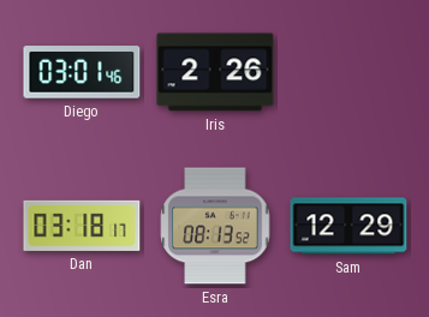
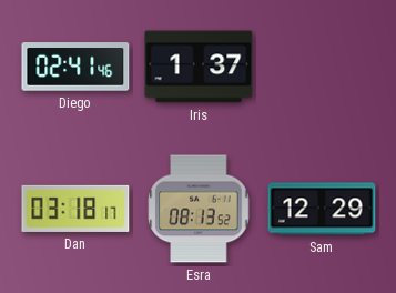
Diego: 03:01 -> 02:41 (75, 67)
Iris: 2:26 -> 1:37 (199, 67)
